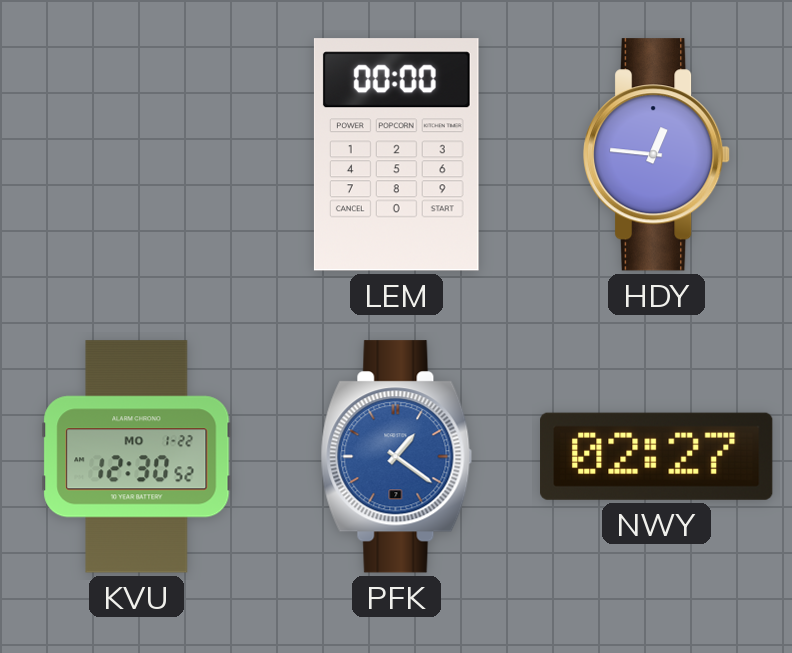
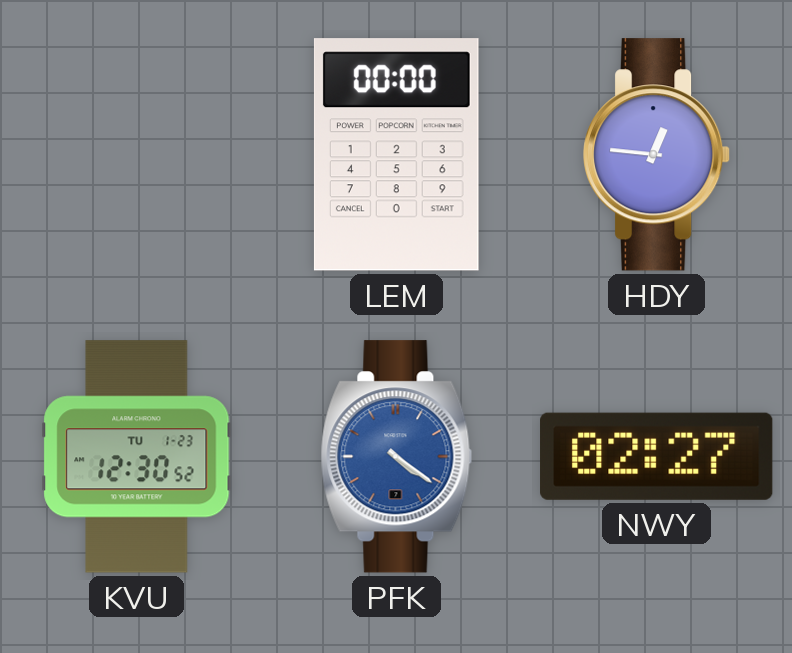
KVU date: MO 1-22 -> TU 1-23 (137, 457)
PFK: 1:21 -> 4:21 (397, 457)
